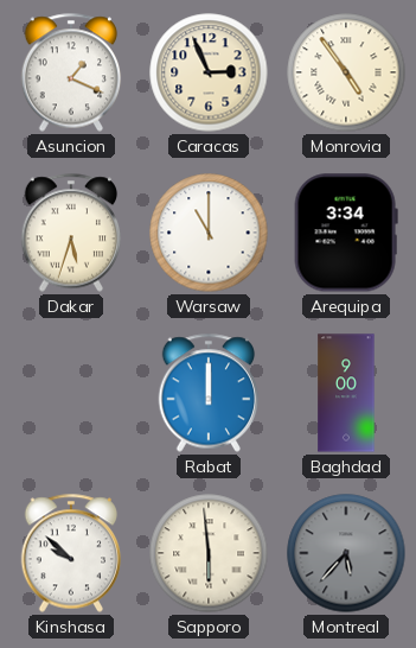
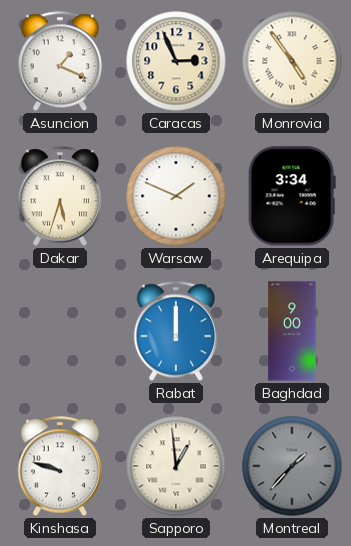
Warsaw: 11:00 -> 1:49 (176, 196)
Kinshasa: 9:52 -> 9:48 (60, 466)
Sapporo: 5:59 -> 12:59 (176, 466)
Montreal: 5:37 -> 1:37 (292, 466)
